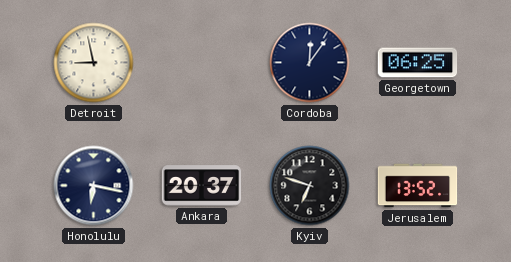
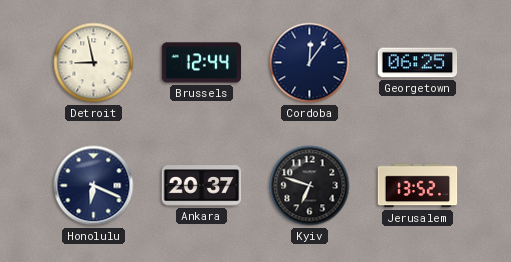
Brussels: none -> 12:44 (202, 63)
Honolulu: 6:17 -> 6:19 (94, 186)
